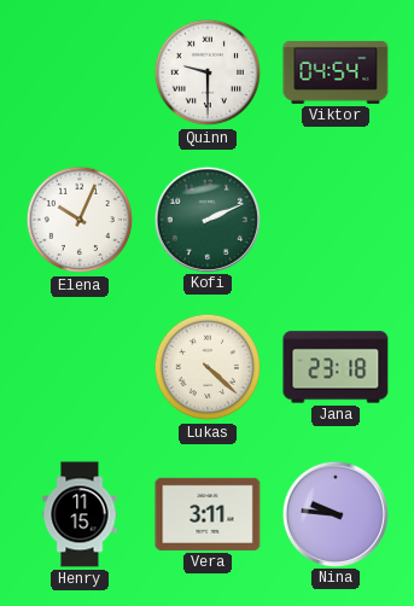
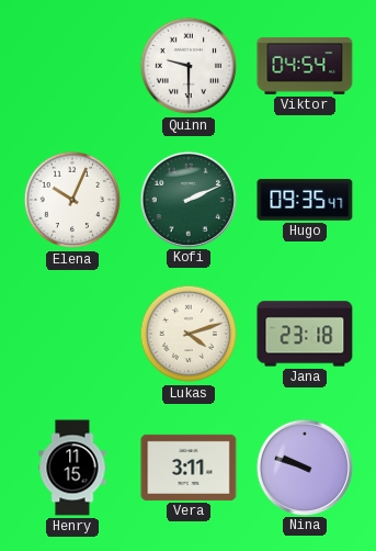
Hugo: none -> 09:35 (305, 200)
Lukas: 4:22 -> 4:12 (189, 334)
Nina: 9:46 -> 9:48 (304, 466)
